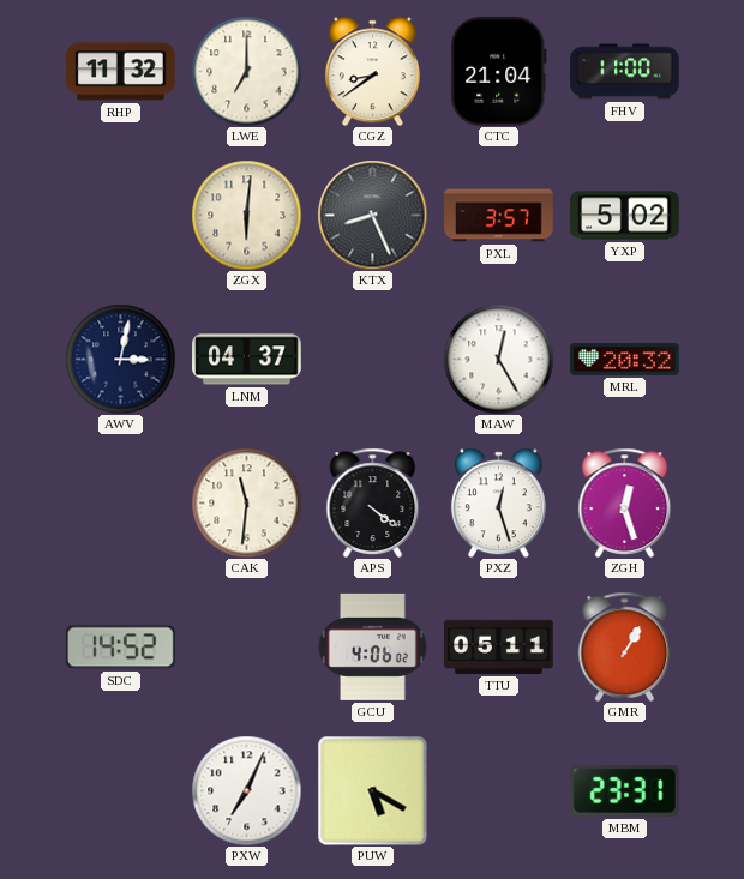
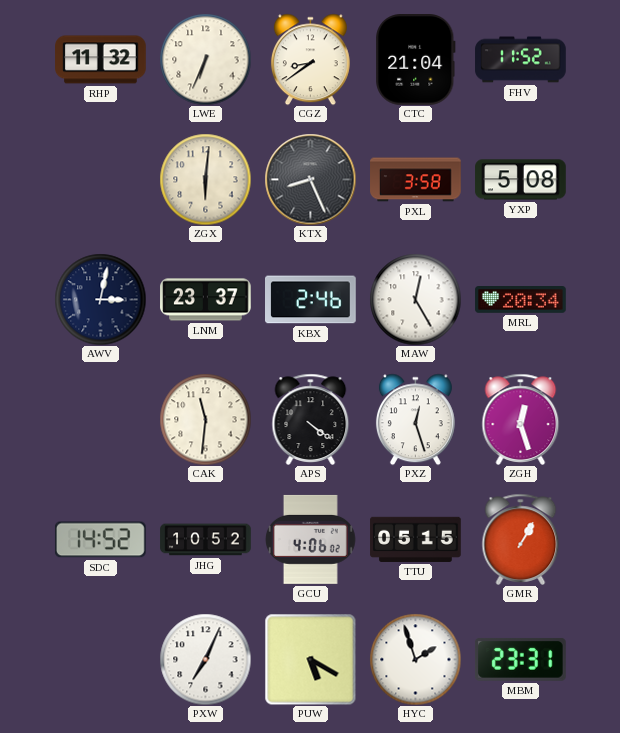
LWE: 7:00 -> 6:34 (205, 59)
FHV: 11:00 -> 11:52 (521, 60)
PXL: 3:57 -> 3:58 (416, 180)
YXP: 5:02 -> 5:08 (521, 180)
LNM: 04:37 -> 23:37 (206, 300)
KBX: none -> 2:46 (311, 300)
MRL: 20:32 -> 20:34 (521, 300)
JHG: none -> 10:52 (206, 540)
TTU: 05:11 -> 05:15 (416, 539)
HYC: none -> 1:57 (415, 659)
